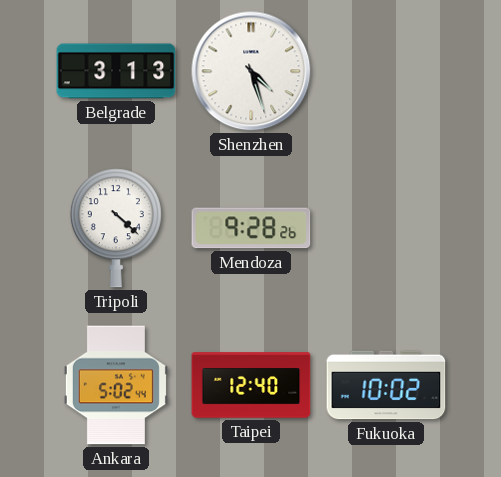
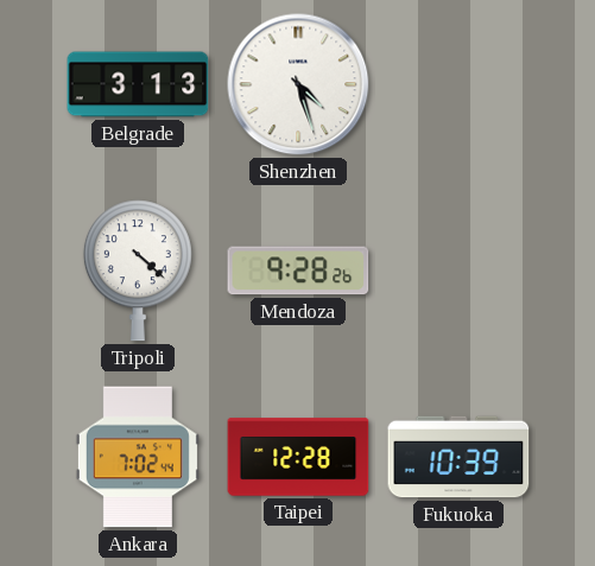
Ankara: 5:02 -> 7:02 (138, 457)
Taipei: 12:40 -> 12:28 (298, 457)
Fukuoka: 10:02 -> 10:39 (458, 457)
